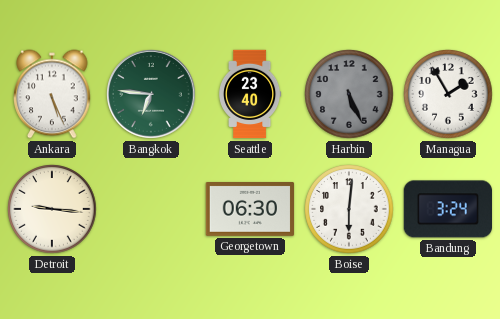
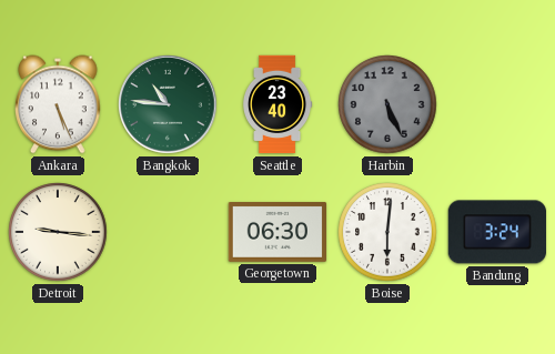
Bangkok: 6:46 -> 10:46 (168, 104)
Managua: 1:55 -> none (448, 94)
